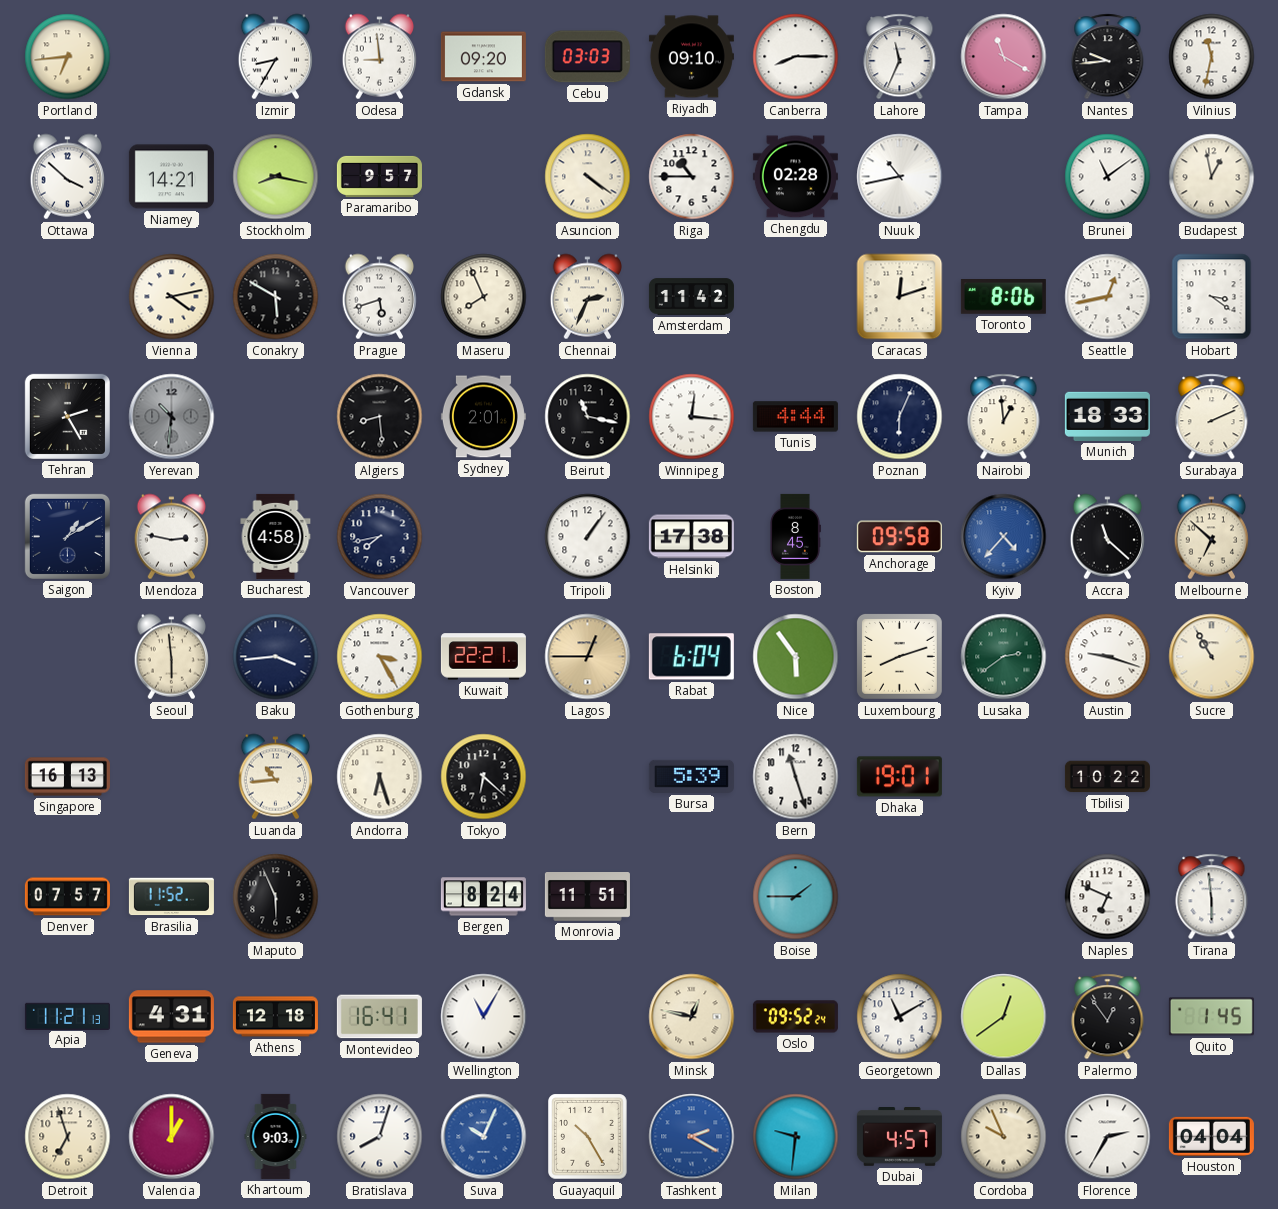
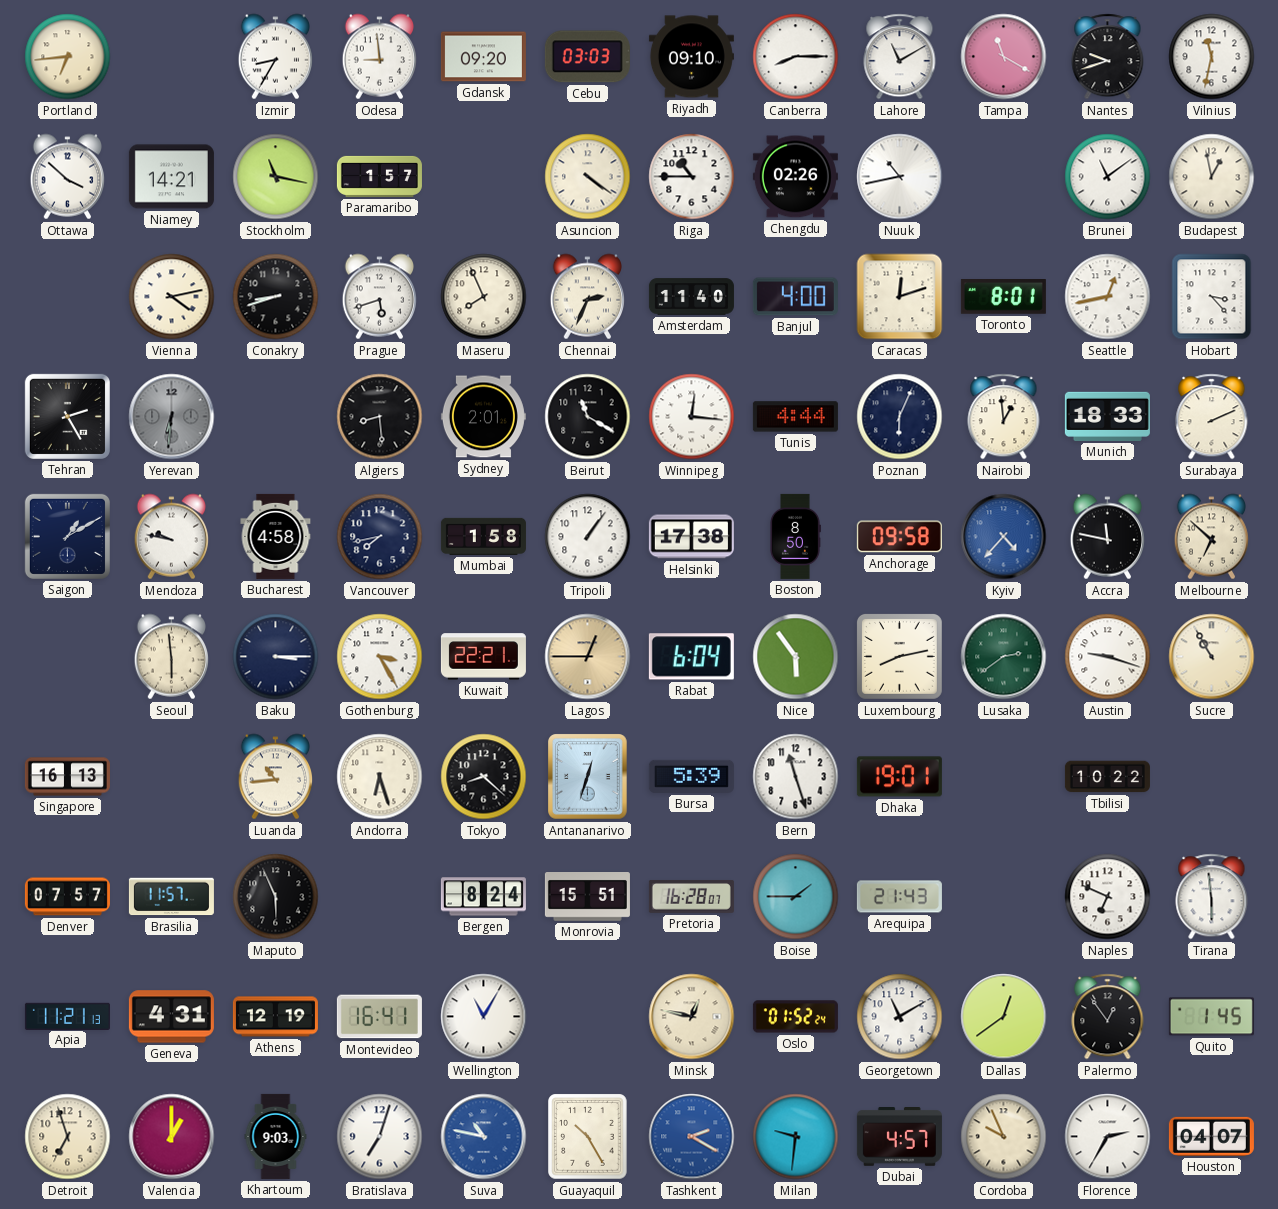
Lahore: 11:34 -> 11:10 (900, 57)
Nantes: 9:44 -> 9:42 (1108, 57)
Stockholm: 8:17 -> 11:17 (276, 177)
Paramaribo: 9:57 -> 1:57 (379, 176)
Chengdu: 02:28 -> 02:26 (795, 177)
Conakry: 5:50 -> 8:42 (276, 297)
Amsterdam: 11:42 -> 11:40 (691, 297)
Banjul: none -> 4:00 (795, 297)
Toronto: 8:06 -> 8:01 (1003, 297)
Hobart: 3:21 -> 3:23 (1212, 297)
Yerevan: 10:31 -> 6:31 (172, 417)
Beirut: 11:17 -> 11:20 (588, 417)
Mendoza: 2:47 -> 9:47 (171, 537)
Mumbai: none -> 1:58 (483, 536)
Boston: 8:45 -> 8:50 (795, 536)
Accra: 11:22 -> 11:47 (1107, 537)
Baku: 3:44 -> 3:15 (276, 657)
Luxembourg: 8:12 -> 8:13 (899, 656)
Tokyo: 6:22 -> 8:22 (484, 777)
Antananarivo: none -> 12:33 (588, 777)
Brasilia: 11:52 -> 11:57 (171, 897)
Monrovia: 11:51 -> 15:51 (587, 897)
Pretoria: none -> 16:28 (691, 897)
Arequipa: none -> 21:43 (899, 897)
Athens: 12:18 -> 12:19 (275, 1017)
Oslo: 09:52 -> 01:52 (795, 1017)
Bratislava: 8:03 -> 7:03 (380, 1137)
Suva: 10:04 -> 10:47 (484, 1137)
Houston: 04:04 -> 04:07 (1211, 1136)
